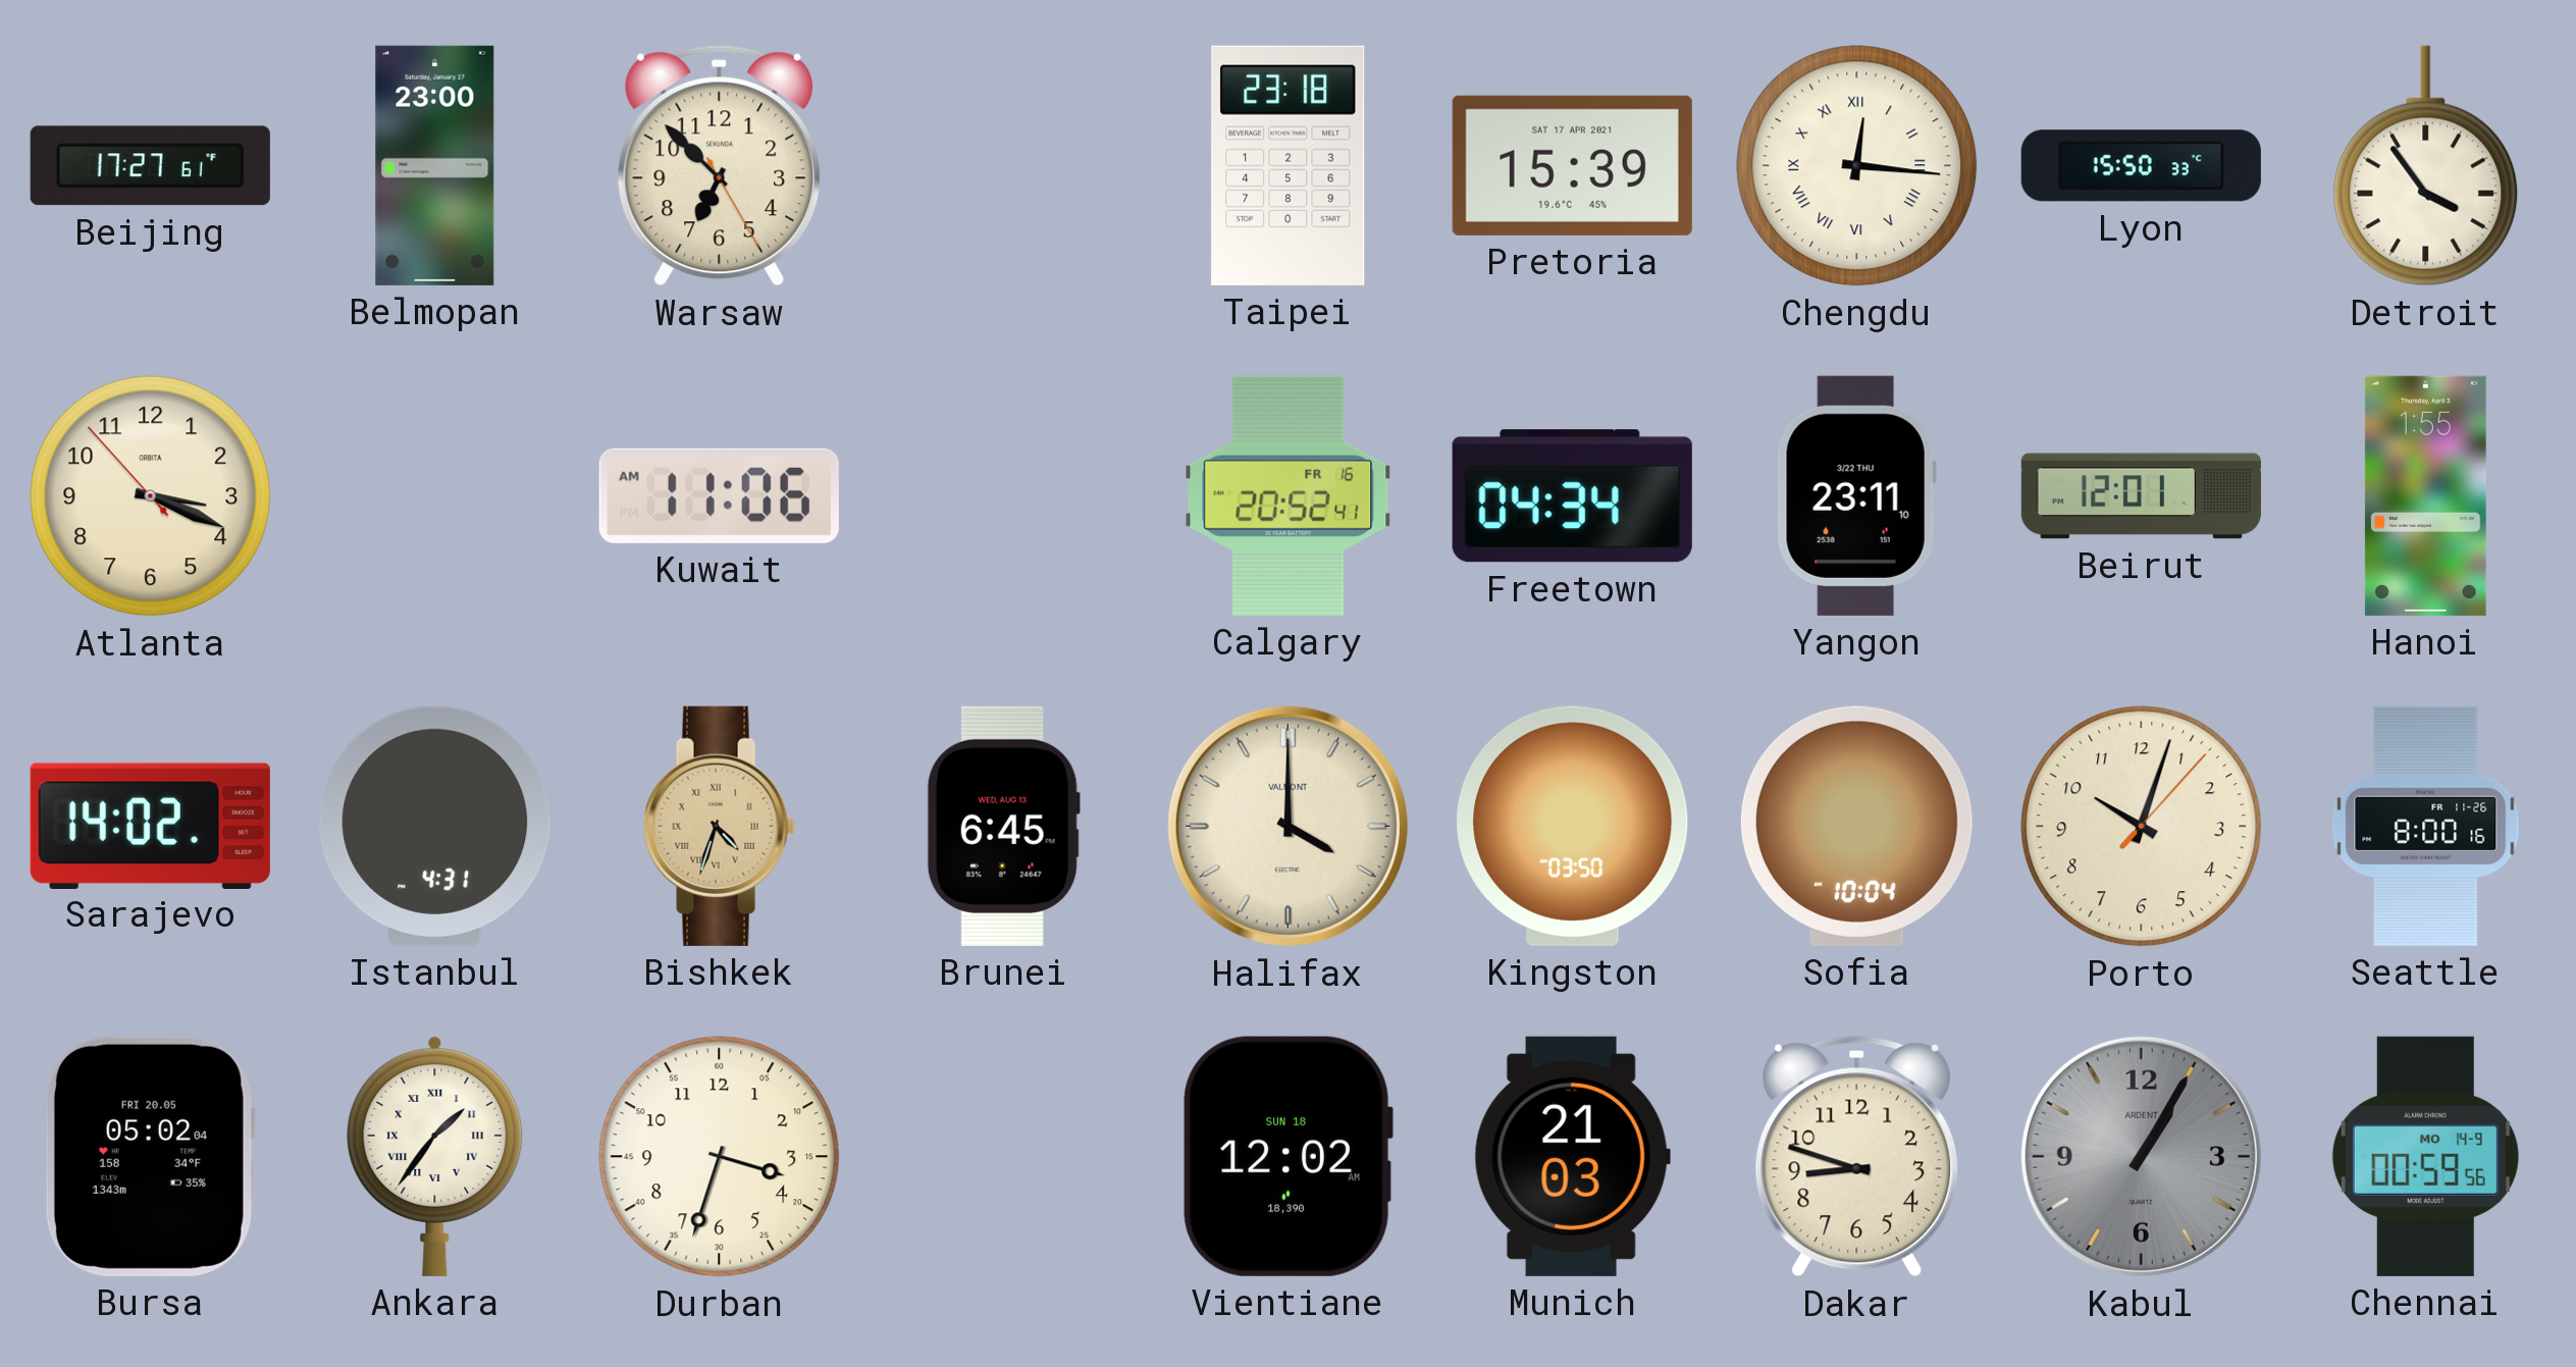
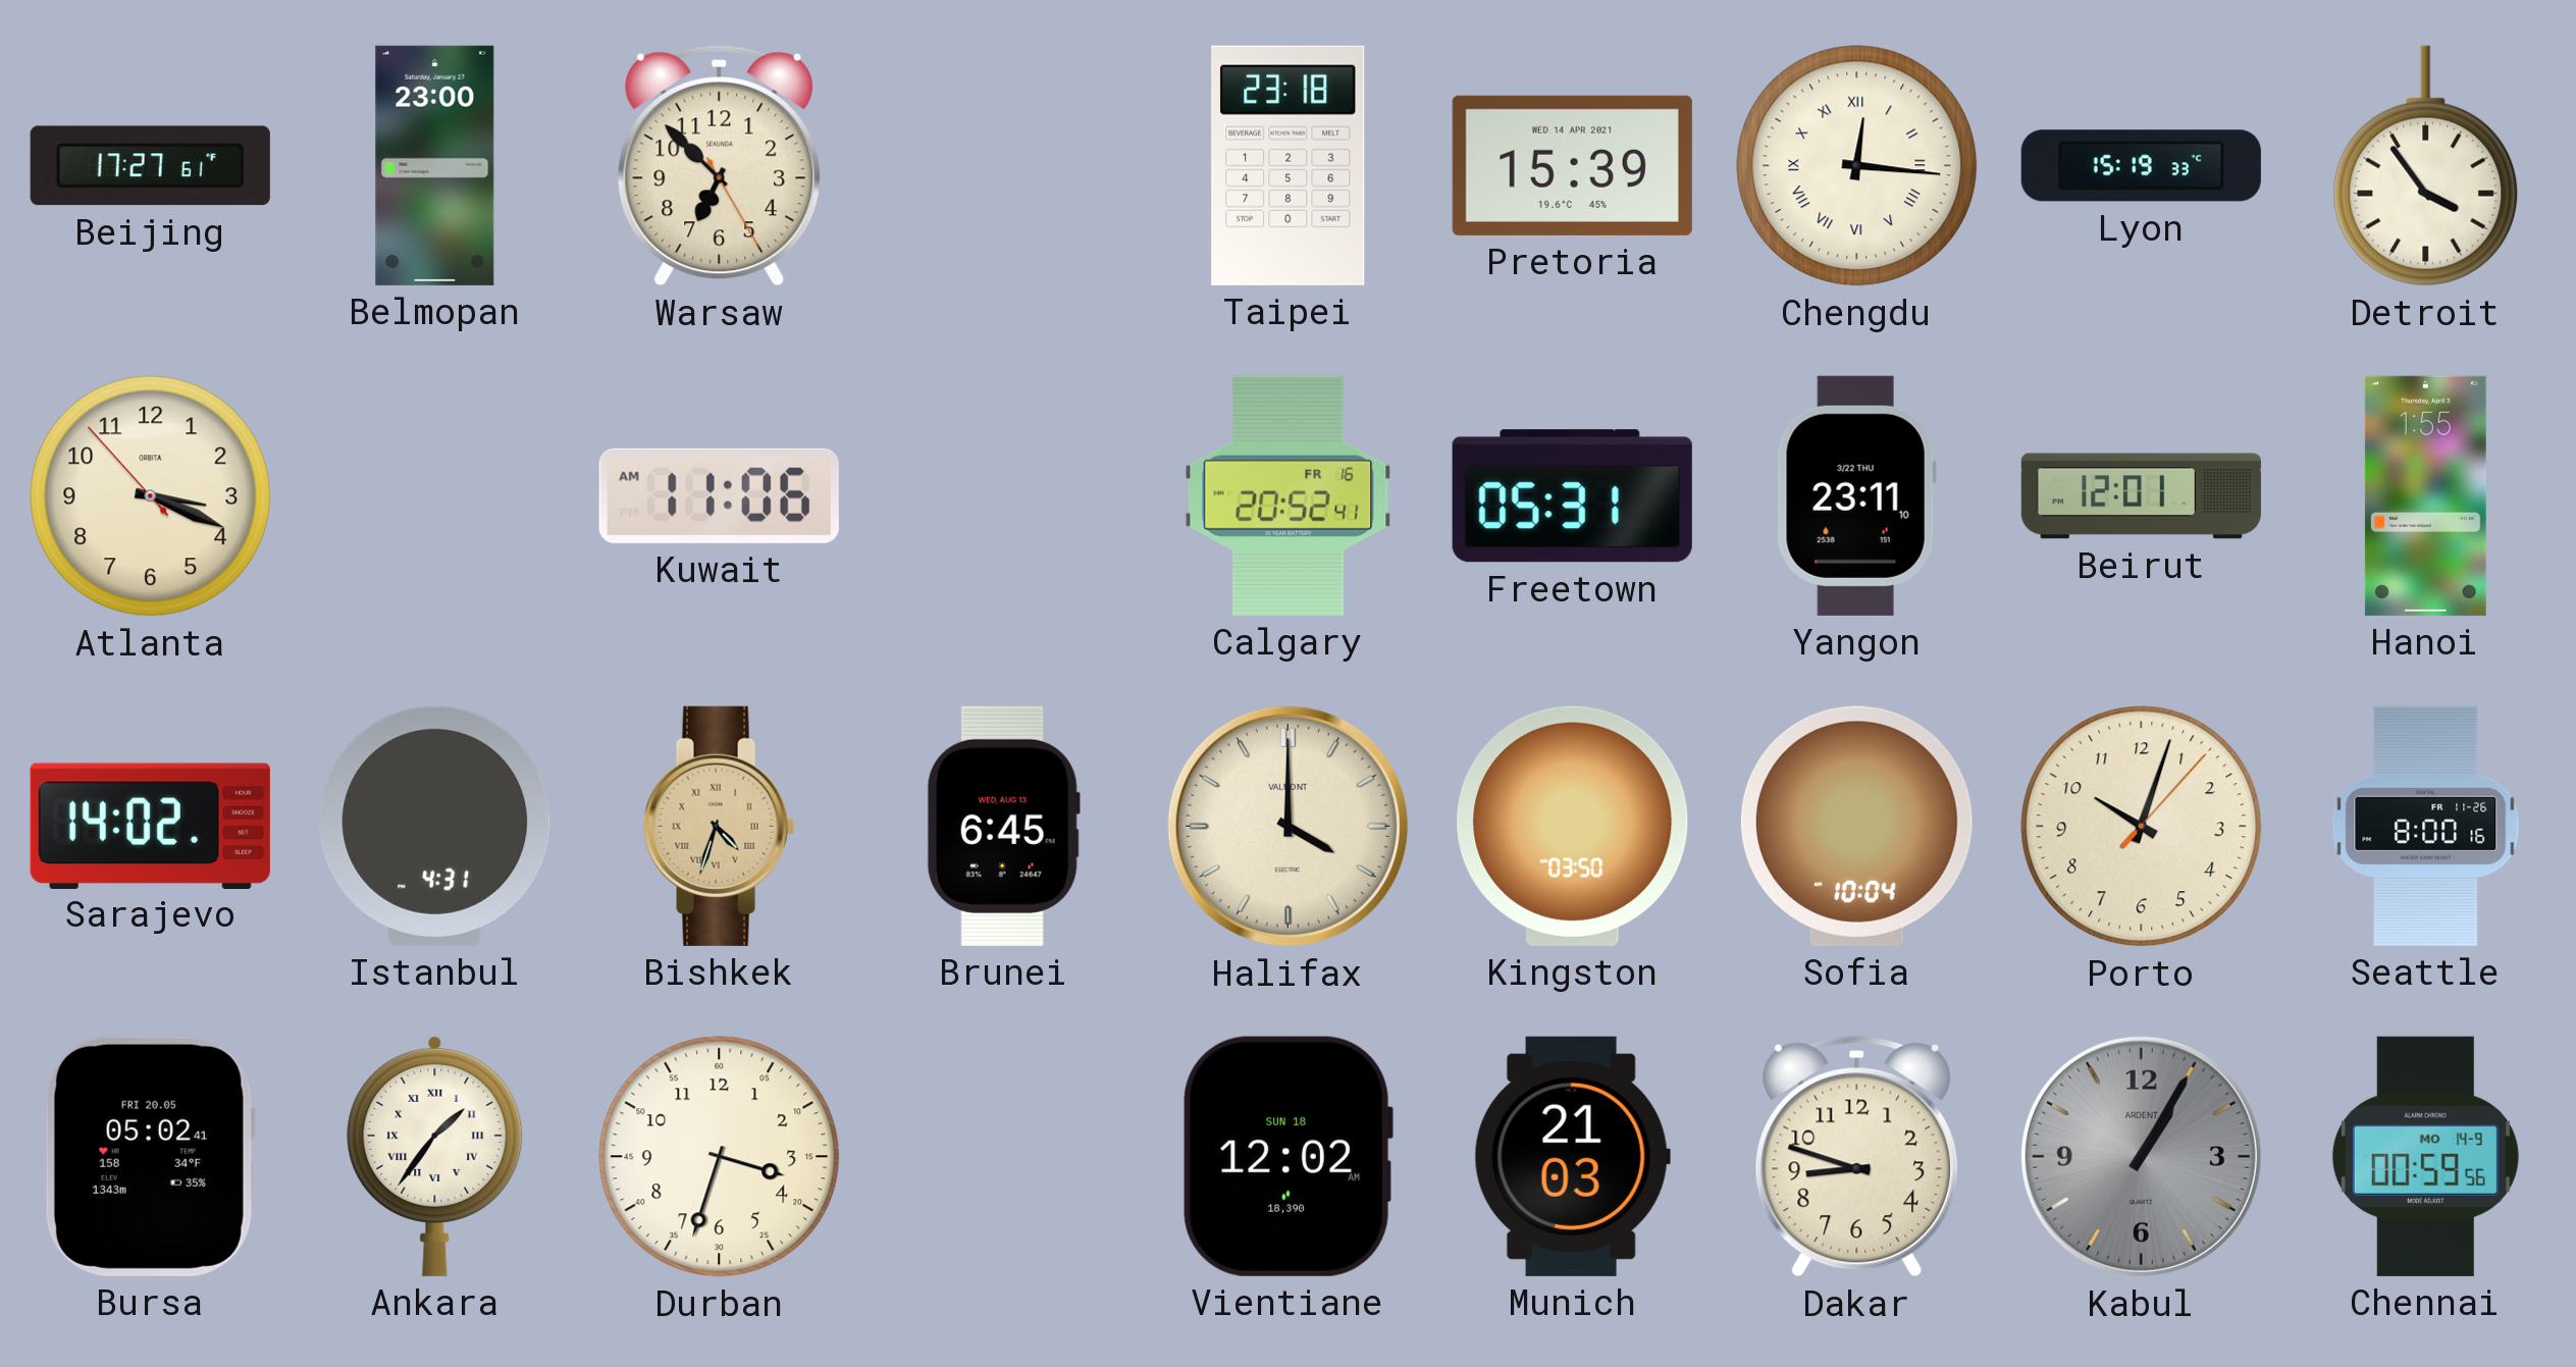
Pretoria date: SAT 17 APR 2021 -> WED 14 APR 2021 (1572, 165)
Lyon: 15:50 -> 15:19 (2141, 166)
Freetown: 04:34 -> 05:31 (1572, 496)
Bursa: 05:02:04 -> 05:02:41 (150, 1156)
